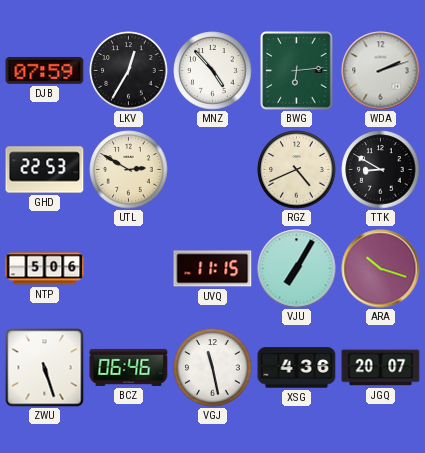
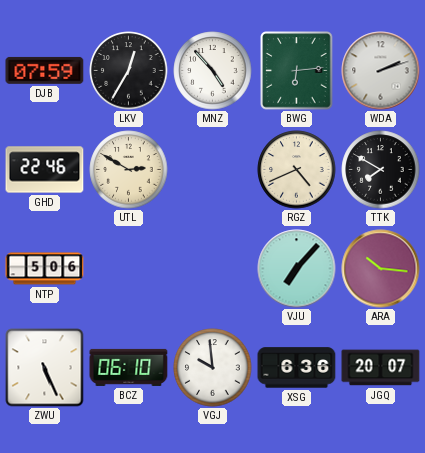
GHD: 22:53 -> 22:46 (45, 170)
TTK: 8:50 -> 7:50 (381, 170)
UVQ: 11:15 -> none (213, 269)
VJU: 7:05 -> 7:07 (297, 269)
ARA: 10:18 -> 10:16 (381, 269)
ZWU: 5:27 -> 5:26 (45, 368)
BCZ: 06:46 -> 06:10 (129, 367)
VGJ: 11:28 -> 9:59 (213, 368)
XSG: 4:36 -> 6:36 (297, 368)
